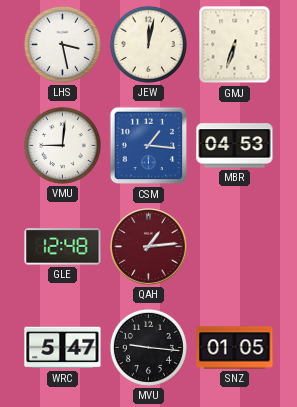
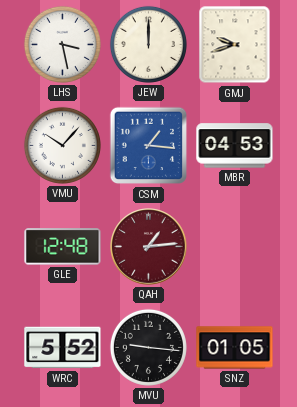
JEW: 12:02 -> 12:00 (148, 44)
GMJ: 6:33 -> 9:42 (235, 45)
VMU: 9:01 -> 10:07 (62, 145)
WRC: 5:47 -> 5:52 (63, 348)
